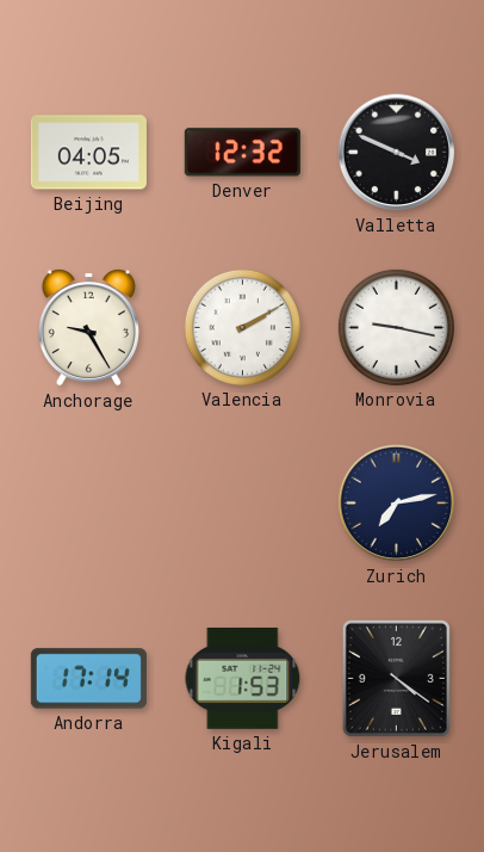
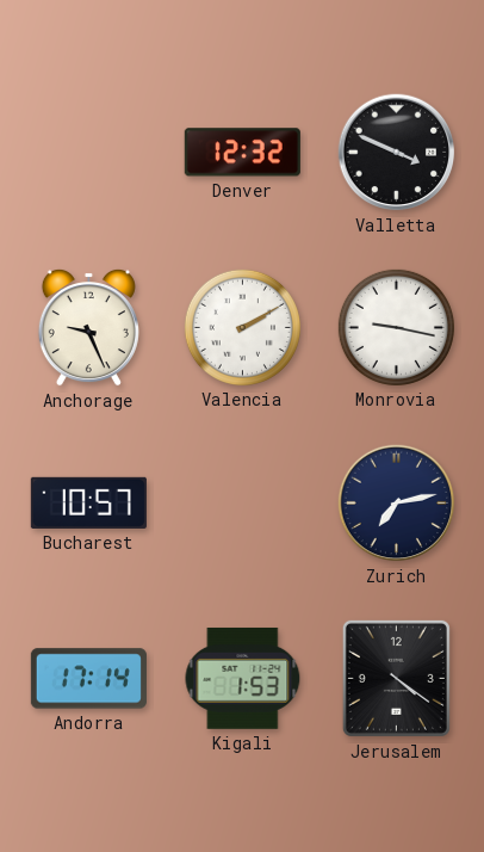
Beijing: 04:05 -> none (88, 153)
Anchorage: 9:25 -> 9:26 (88, 327)
Bucharest: none -> 10:57 (88, 502)
